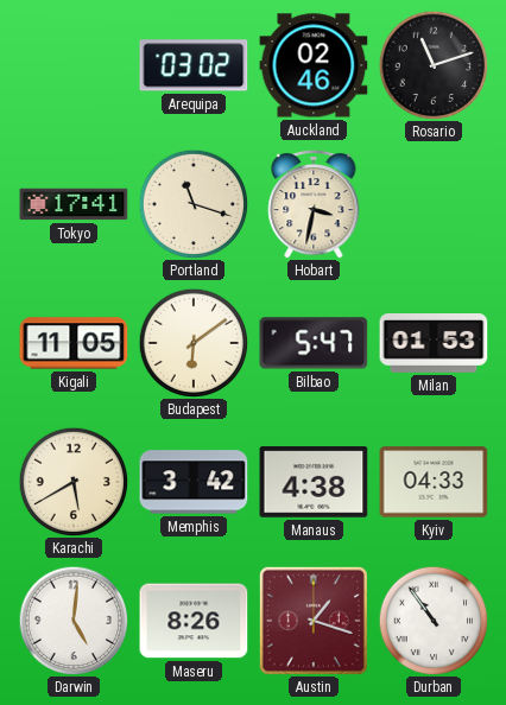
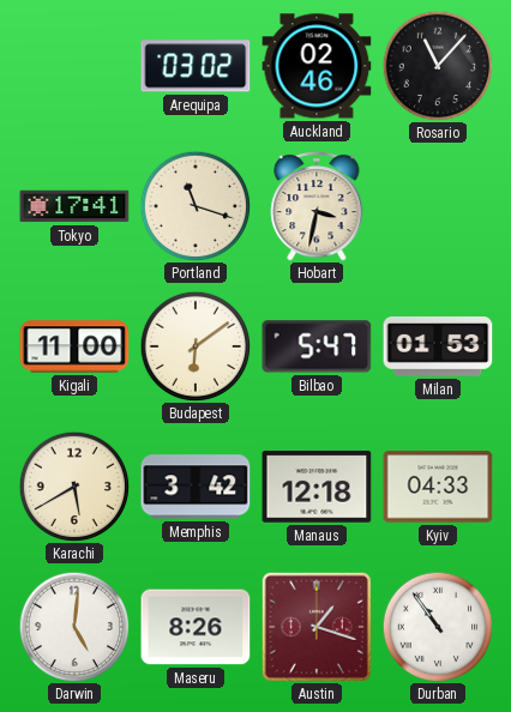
Rosario: 11:12 -> 11:07 (438, 66)
Kigali: 11:05 -> 11:00 (74, 346)
Manaus: 4:38 -> 12:18 (317, 487)
